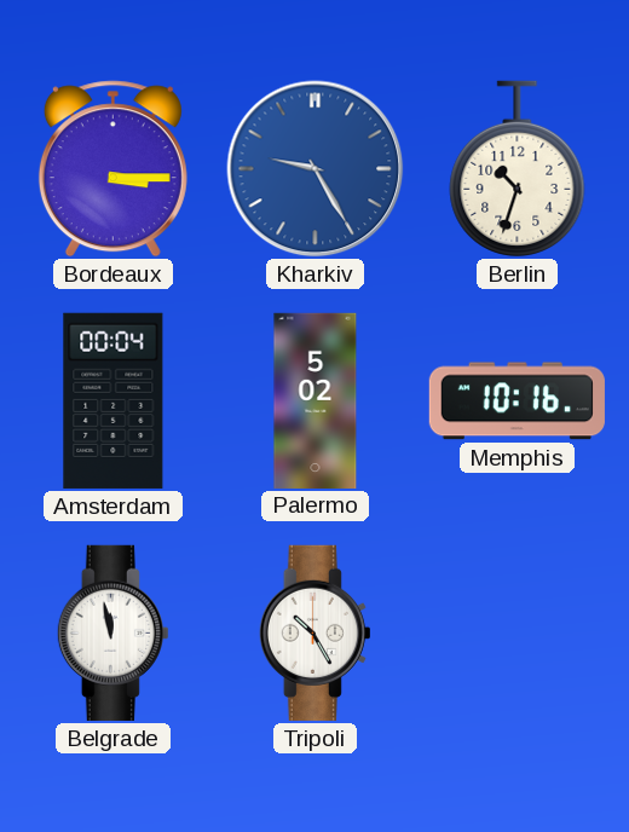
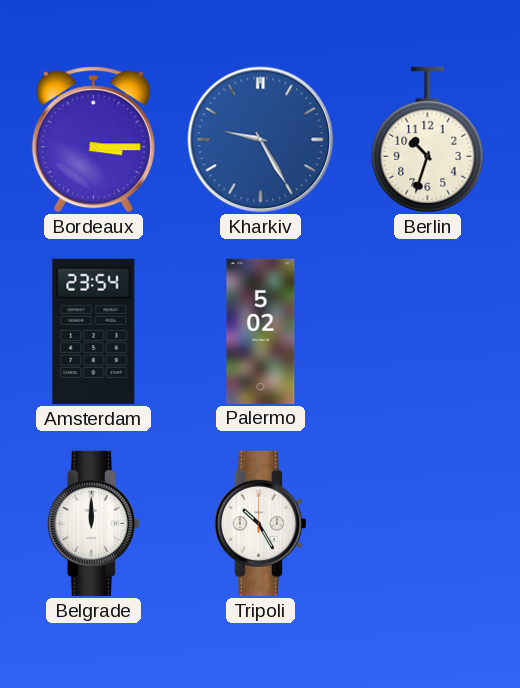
Amsterdam: 00:04 -> 23:54 (94, 331)
Memphis: 10:16 -> none (517, 401)
Belgrade: 11:58 -> 12:00 (93, 523)
